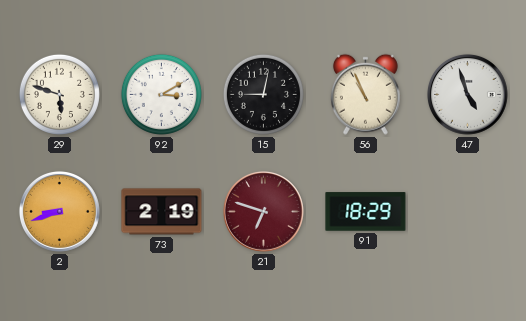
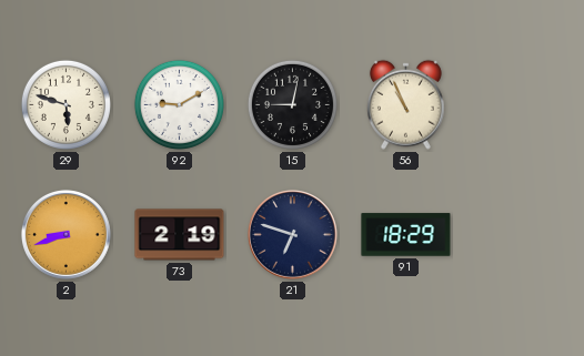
92: 3:10 -> 9:10 (179, 104)
47: 4:57 -> none (467, 94)
21 dial: burgundy -> navy (292, 234)
